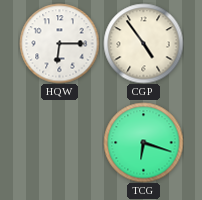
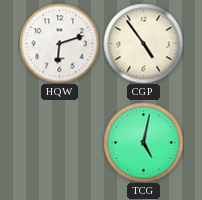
HQW: 6:15 -> 6:12 (59, 43)
TCG: 6:18 -> 5:02 (143, 142)
